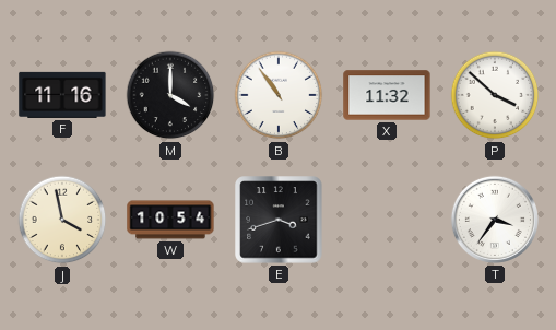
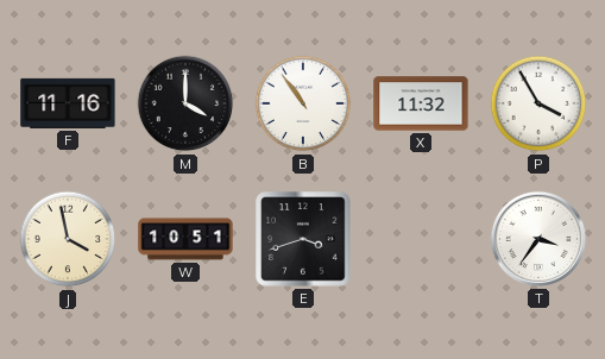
P: 3:52 -> 3:55 (538, 103)
W: 10:54 -> 10:51 (185, 239)
